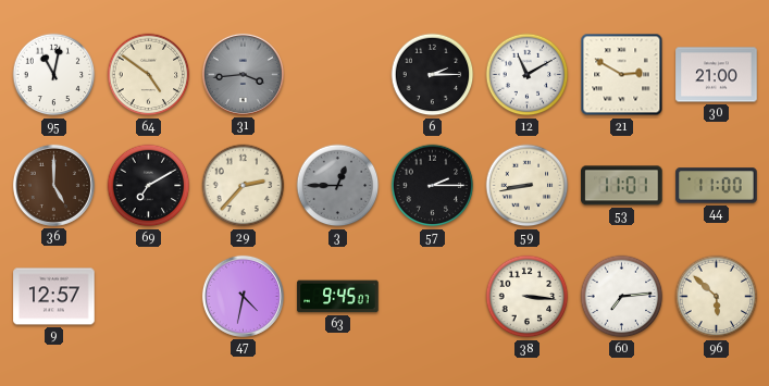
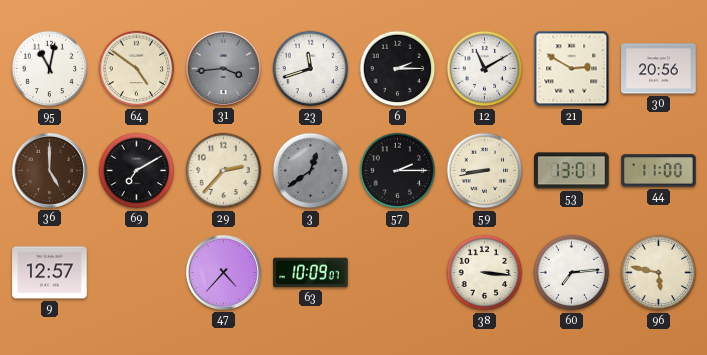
23: none -> 11:42 (311, 69)
30: 21:00 -> 20:56 (659, 69)
3: 12:45 -> 12:39 (311, 171)
53: 11:01 -> 13:01 (572, 171)
47: 4:32 -> 4:37 (223, 272)
63: 9:45 -> 10:09 (311, 273)
96: 5:52 -> 5:47 (659, 273)
